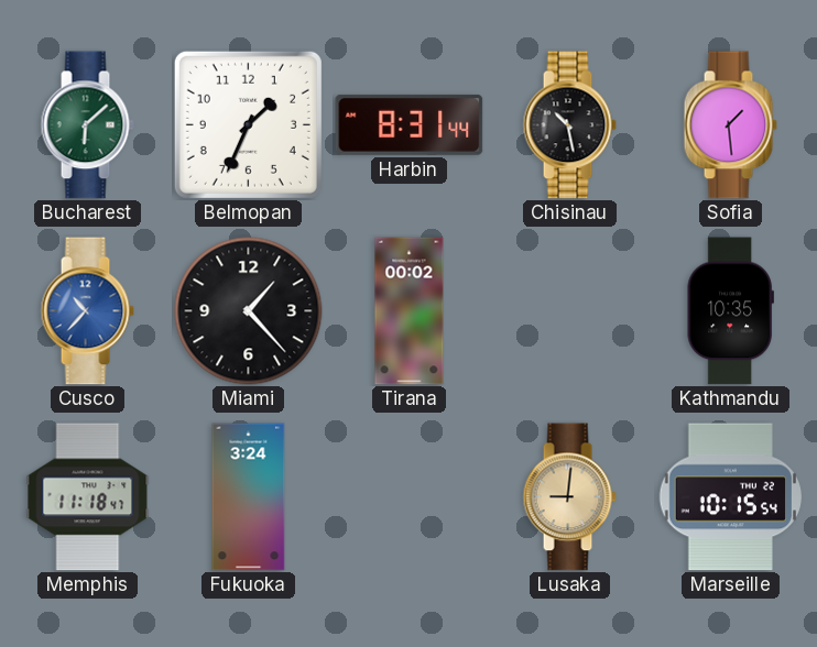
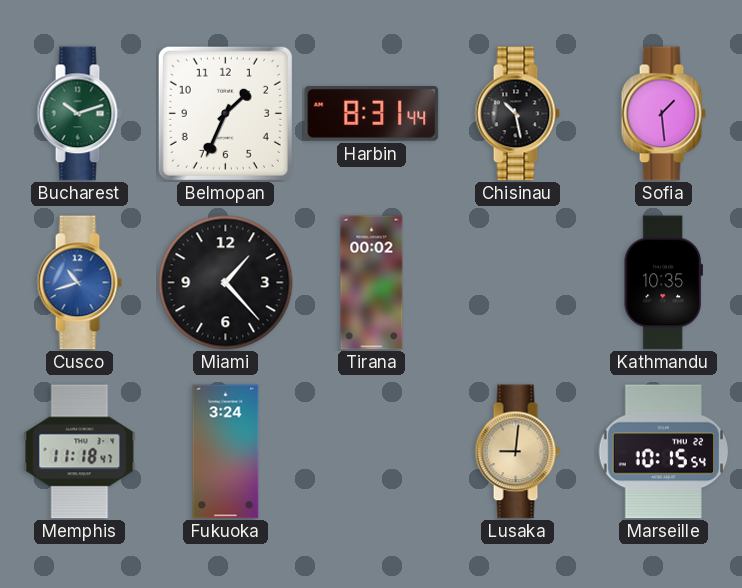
Bucharest: 6:08 -> 10:12 (79, 114)
Cusco: 10:37 -> 10:42 (79, 283)
